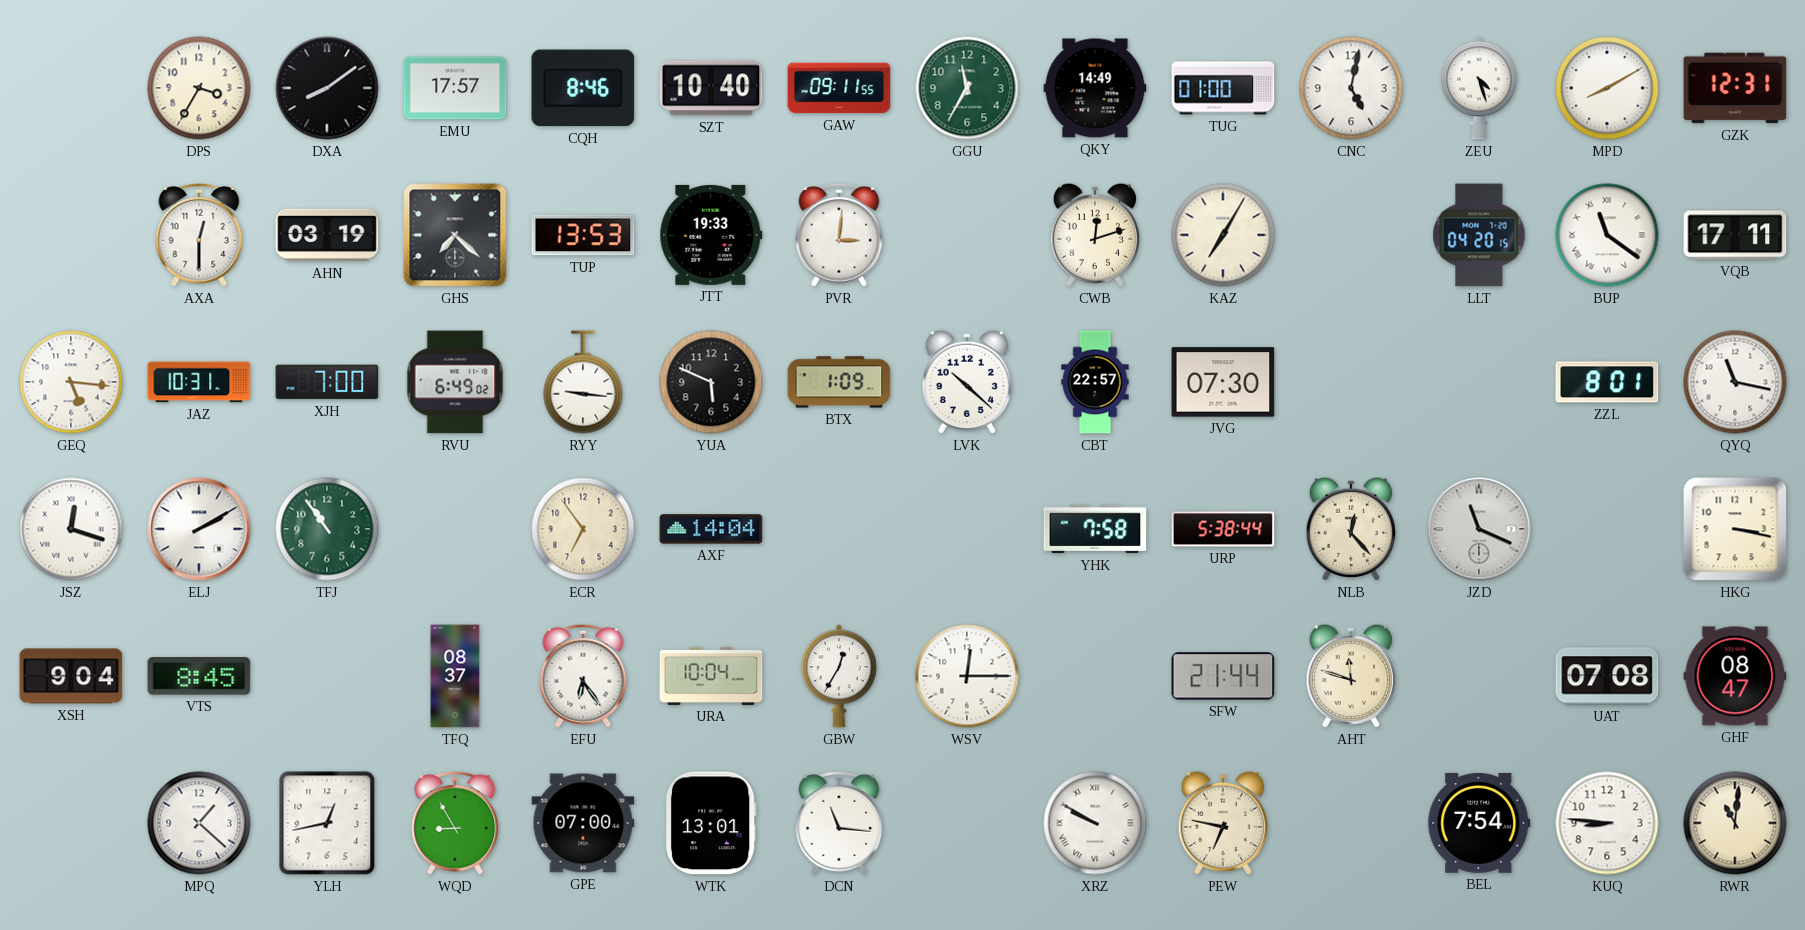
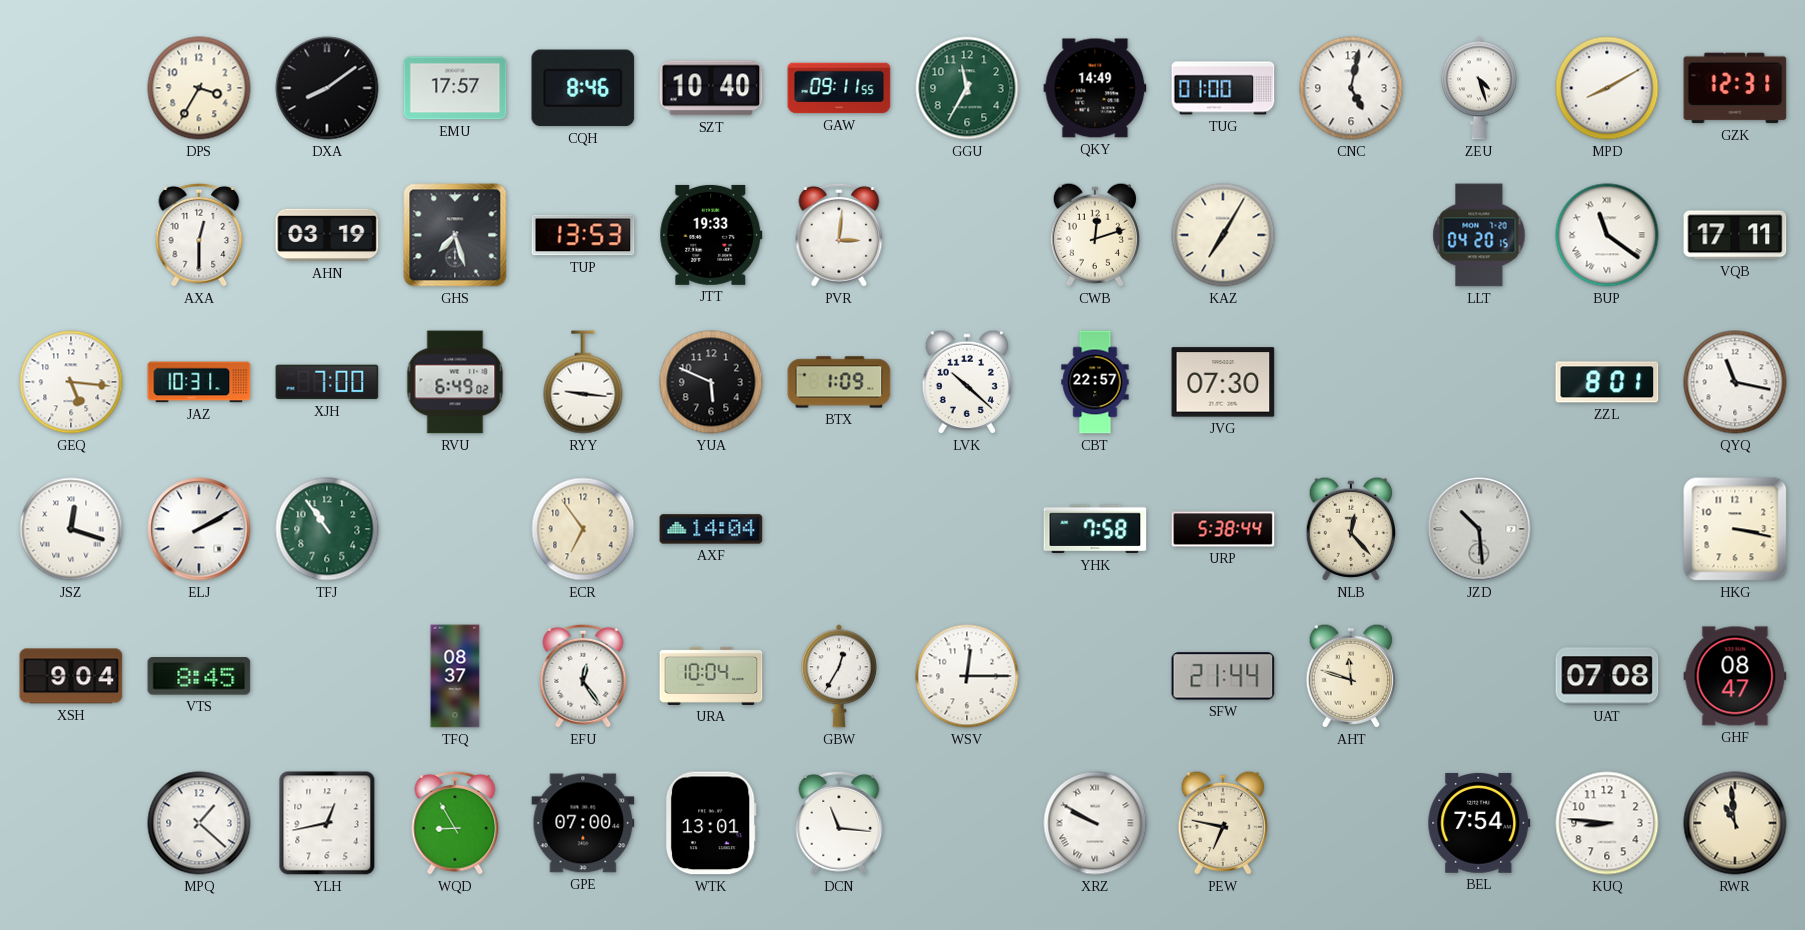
GHS: 7:22 -> 7:27 (455, 235)
JZD: 11:19 -> 10:29 (1479, 529)
EFU: 6:24 -> 12:24 (583, 676)
RWR: 11:01 -> 10:59 (1735, 823)
